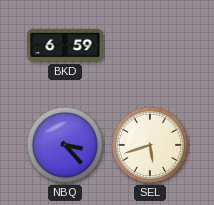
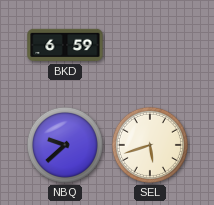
NBQ: 3:23 -> 9:38 (65, 145)
